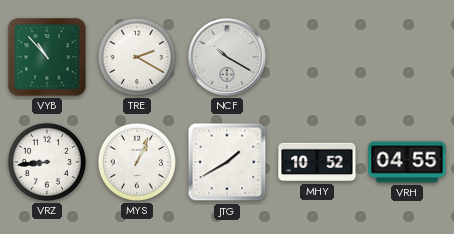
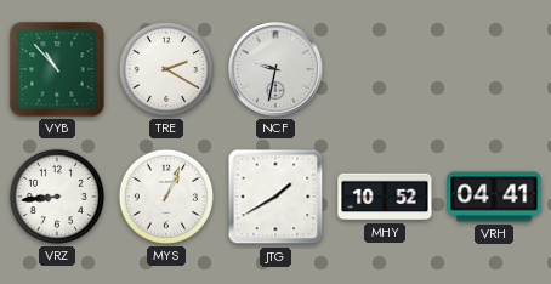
NCF: 10:20 -> 9:32 (277, 70)
VRH: 04:55 -> 04:41 (494, 197)
